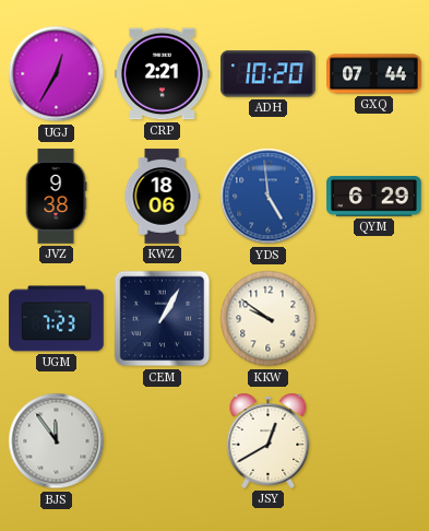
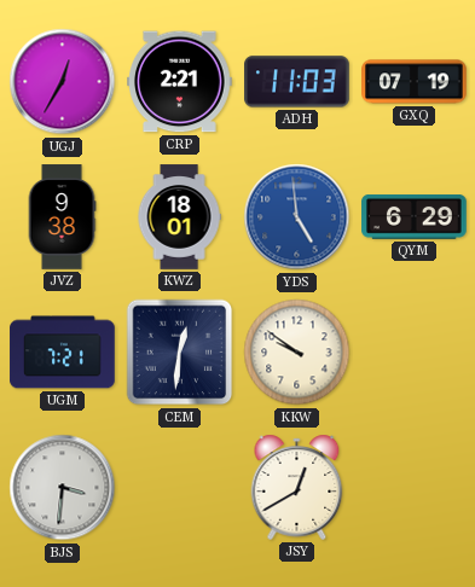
ADH: 10:20 -> 11:03 (297, 82)
GXQ: 07:44 -> 07:19 (415, 82)
KWZ: 18:06 -> 18:01 (179, 217)
UGM: 7:23 -> 7:21 (63, 353)
CEM: 1:05 -> 12:31 (180, 353)
BJS: 11:54 -> 3:31 (63, 488)
